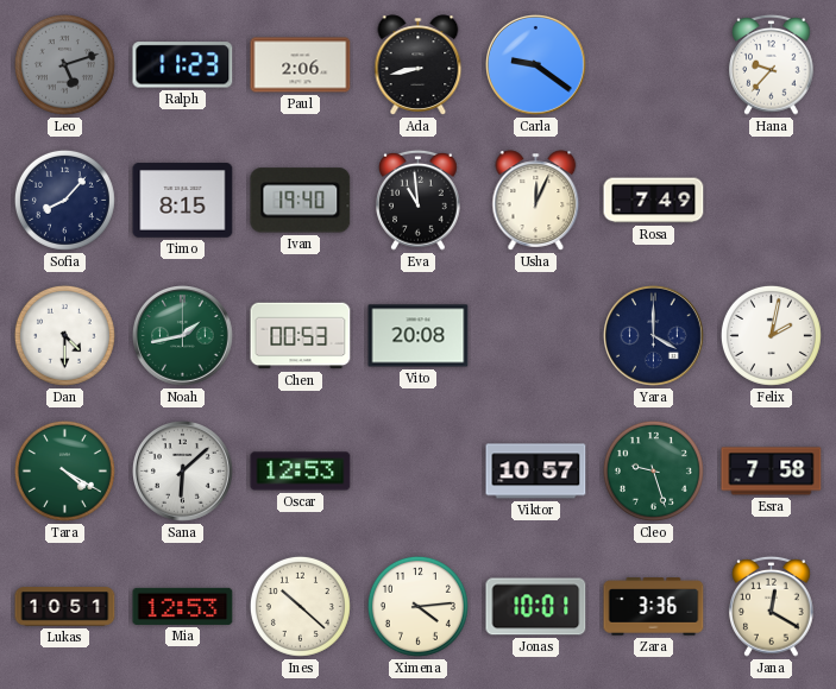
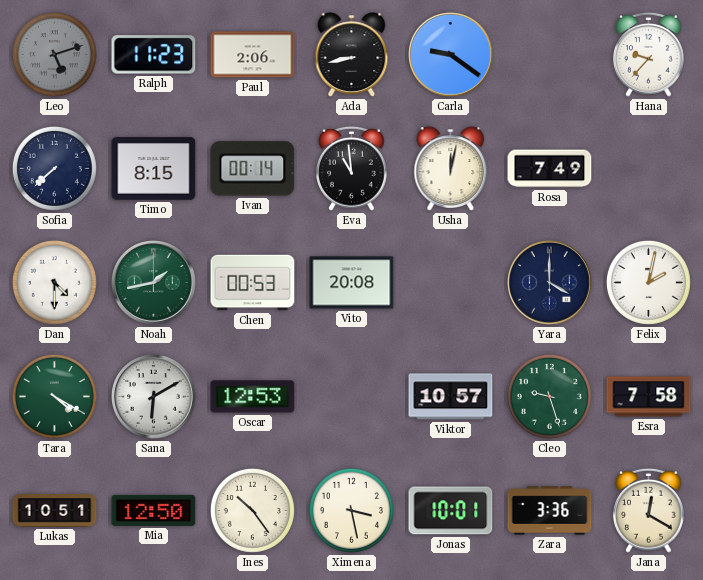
Sofia: 8:07 -> 7:38 (54, 168)
Ivan: 19:40 -> 00:14 (253, 169)
Usha: 12:04 -> 12:02 (451, 169)
Sana: 6:08 -> 6:10 (154, 397)
Mia: 12:53 -> 12:50 (154, 510)
Ines: 10:22 -> 10:24 (252, 510)
Ximena: 4:14 -> 3:28 (351, 510)
